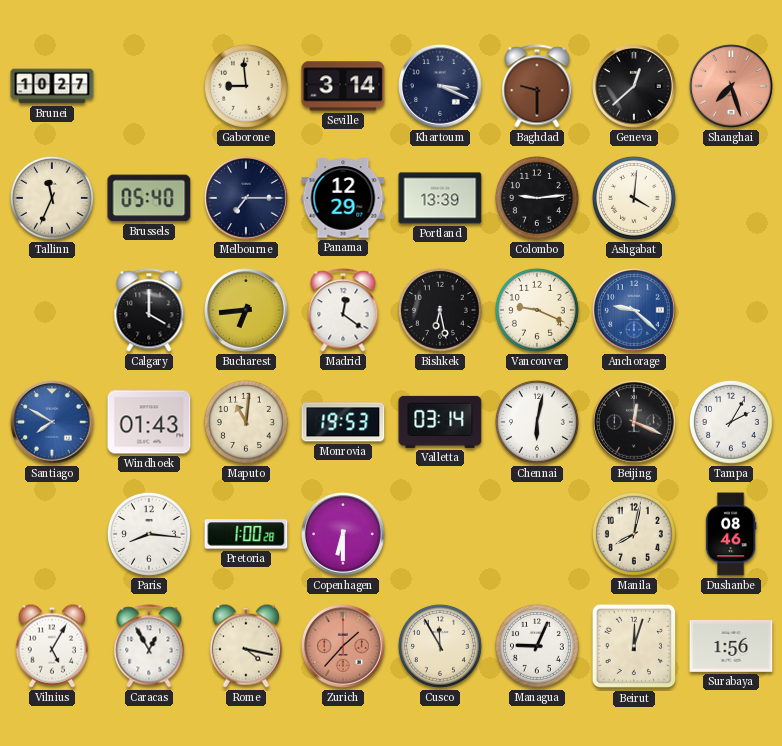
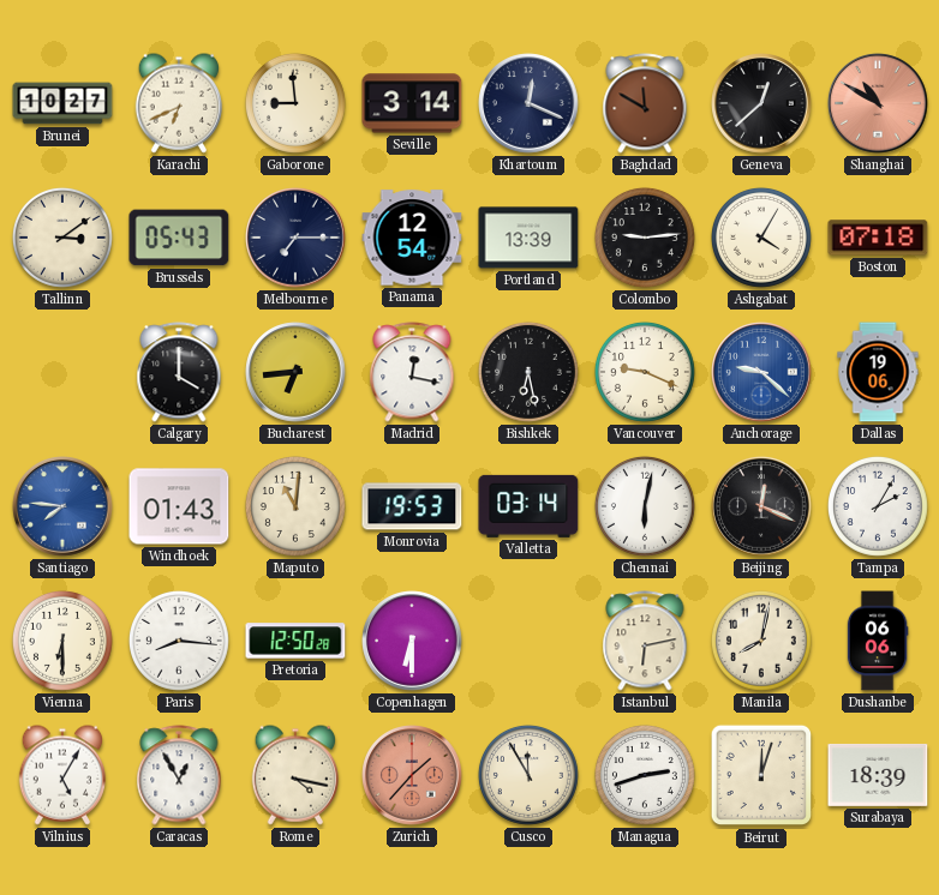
Karachi: none -> 6:41 (179, 103)
Khartoum: 3:19 -> 12:19 (528, 103)
Baghdad: 9:30 -> 11:50 (645, 103)
Shanghai: 7:27 -> 10:50 (878, 103)
Tallinn: 11:34 -> 3:09 (62, 238)
Brussels: 05:40 -> 05:43 (179, 238)
Panama: 12:29 -> 12:54 (412, 238)
Ashgabat: 4:01 -> 4:05 (761, 238)
Boston: none -> 07:18 (878, 238)
Madrid: 12:21 -> 12:17 (412, 372)
Dallas: none -> 19:06 (878, 372)
Santiago: 7:50 -> 7:46 (62, 506)
Vienna: none -> 6:30 (62, 641)
Pretoria: 1:00 -> 12:50 (295, 641)
Istanbul: none -> 6:13 (645, 641)
Dushanbe: 08:46 -> 06:06 (878, 641)
Managua: 9:04 -> 2:42 (645, 775)
Surabaya: 1:56 -> 18:39 (878, 775)
